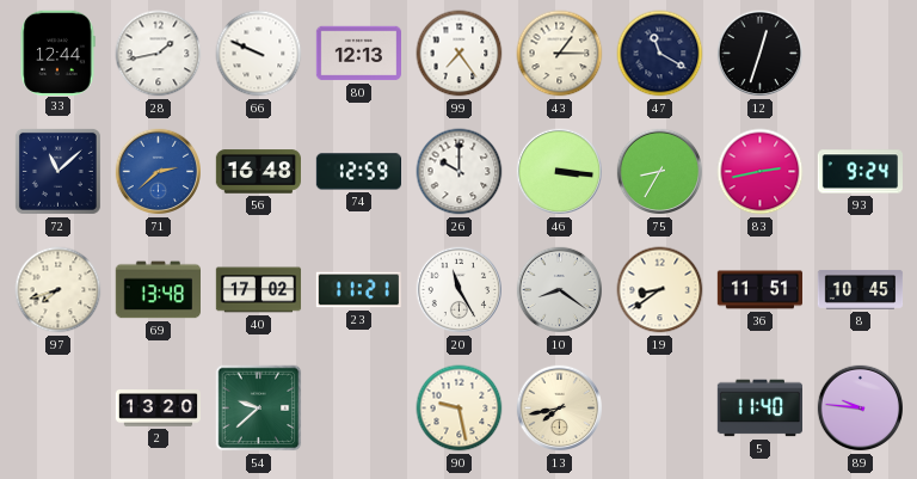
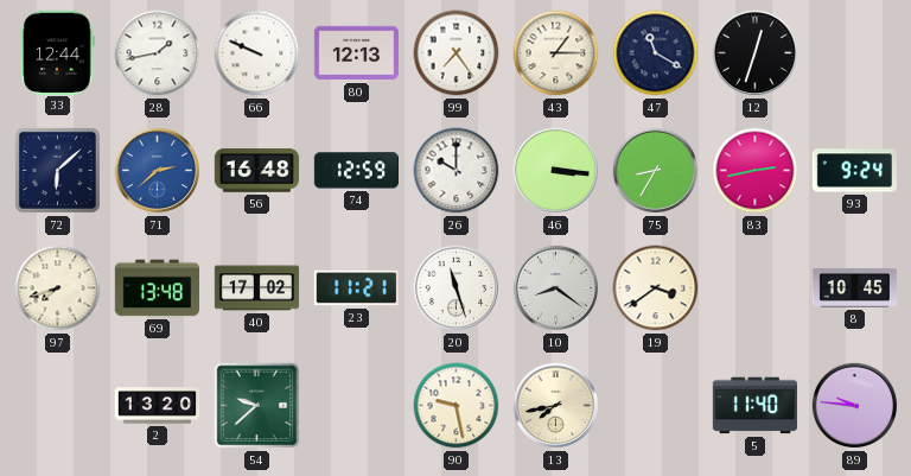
72: 11:08 -> 6:08 (57, 170)
20: 11:25 -> 11:27 (457, 288)
19: 8:39 -> 3:39 (656, 288)
36: 11:51 -> none (759, 290)
